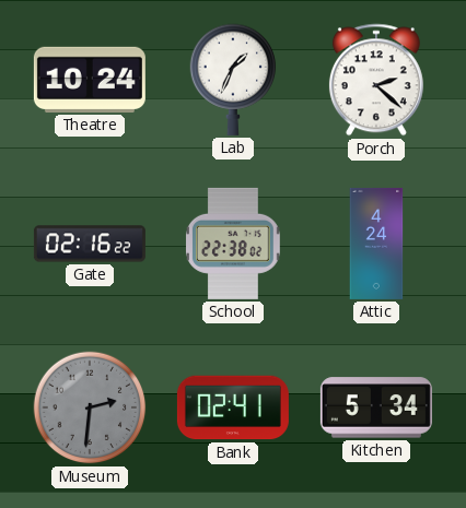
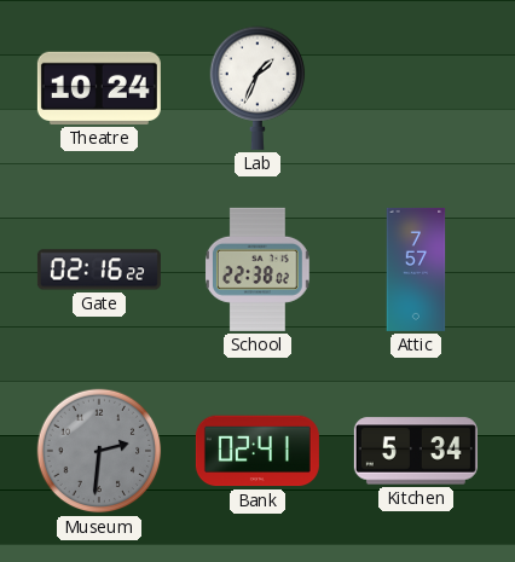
Porch: 2:22 -> none (376, 80)
Attic: 4:24 -> 7:57 (416, 270)
